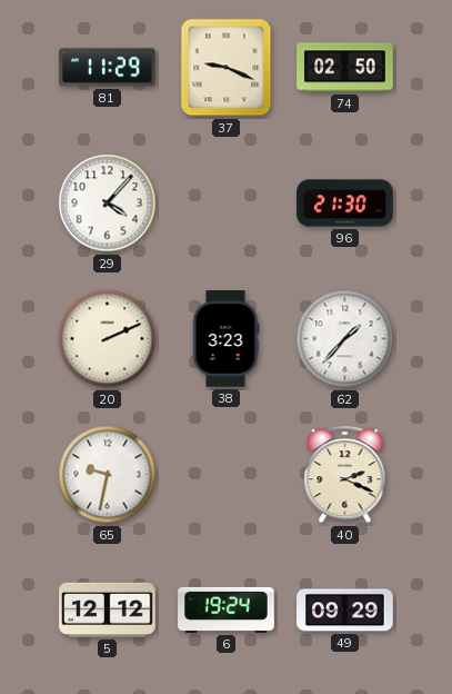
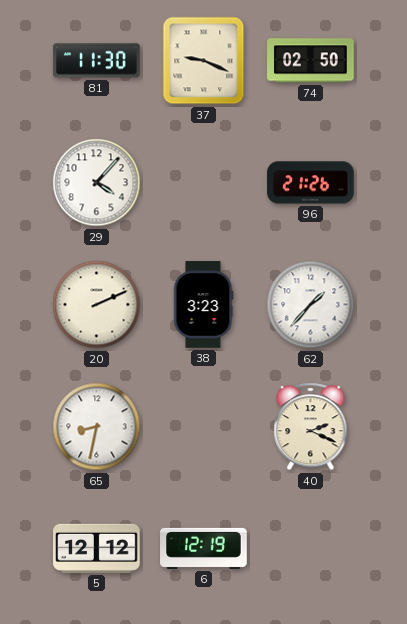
81: 11:29 -> 11:30 (97, 61)
96: 21:30 -> 21:26 (311, 183)
65: 9:32 -> 8:32 (97, 427)
6: 19:24 -> 12:19 (204, 548)
49: 09:29 -> none (345, 611)
